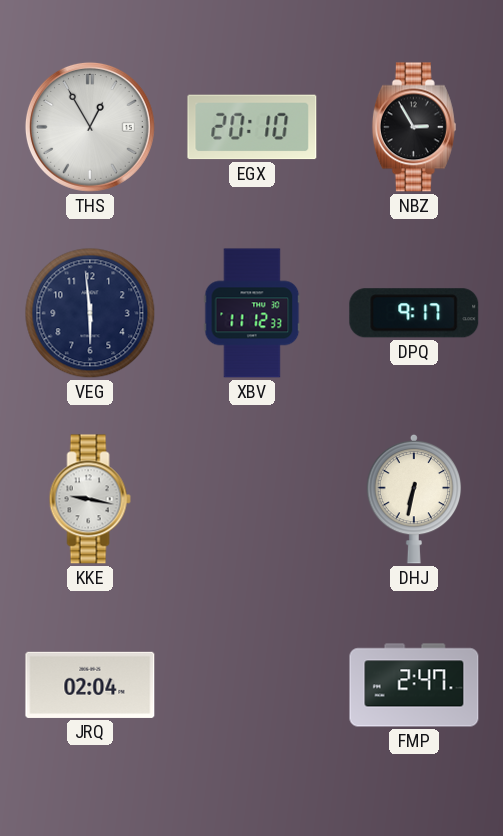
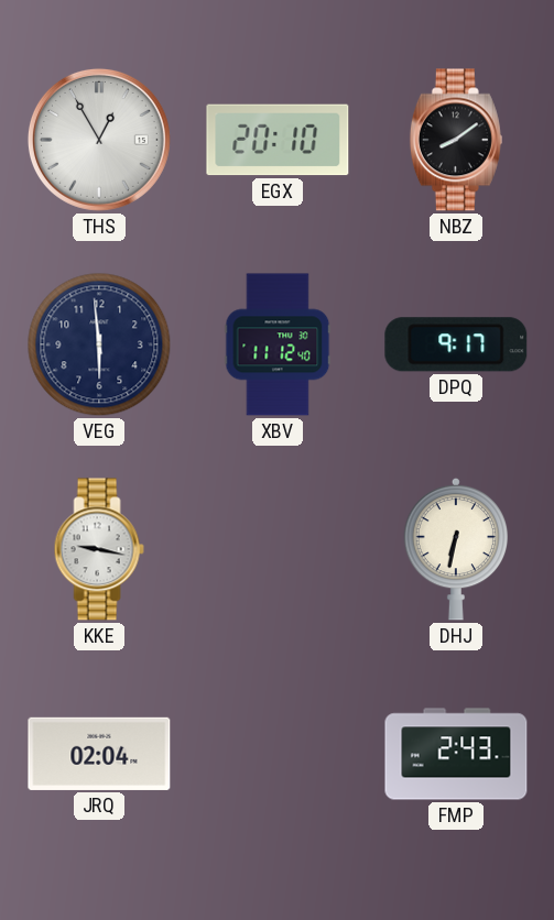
NBZ: 2:55 -> 8:09 (456, 140)
XBV: 11:12:33 -> 11:12:40 (278, 344)
FMP: 2:47 -> 2:43 (456, 754)
